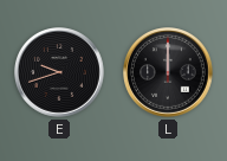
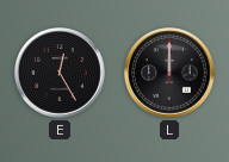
E: 9:42 -> 12:25 (61, 74)
